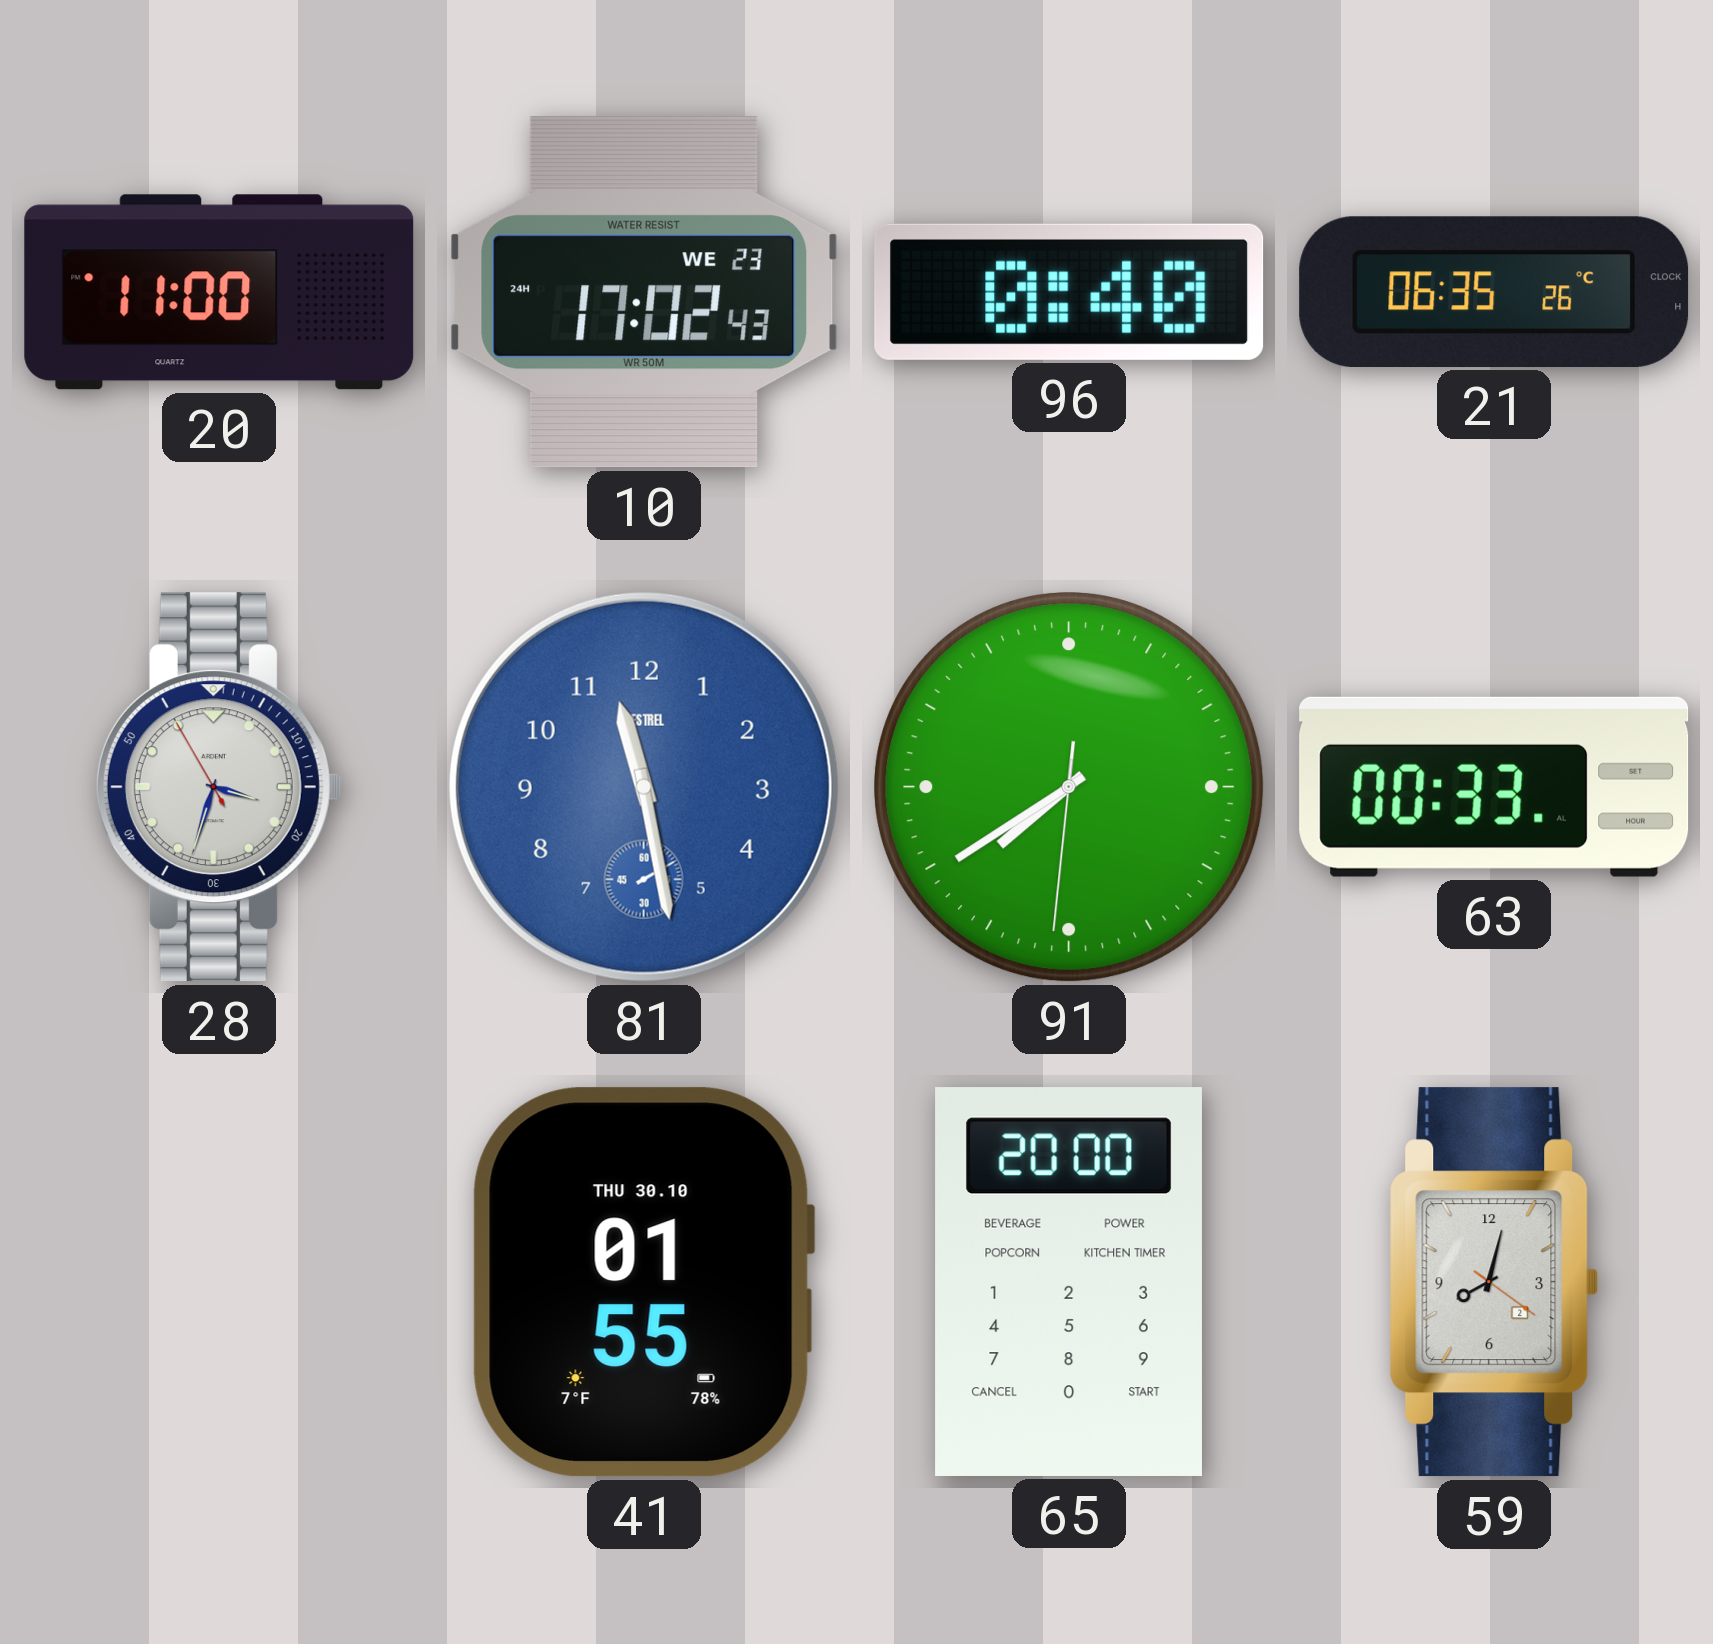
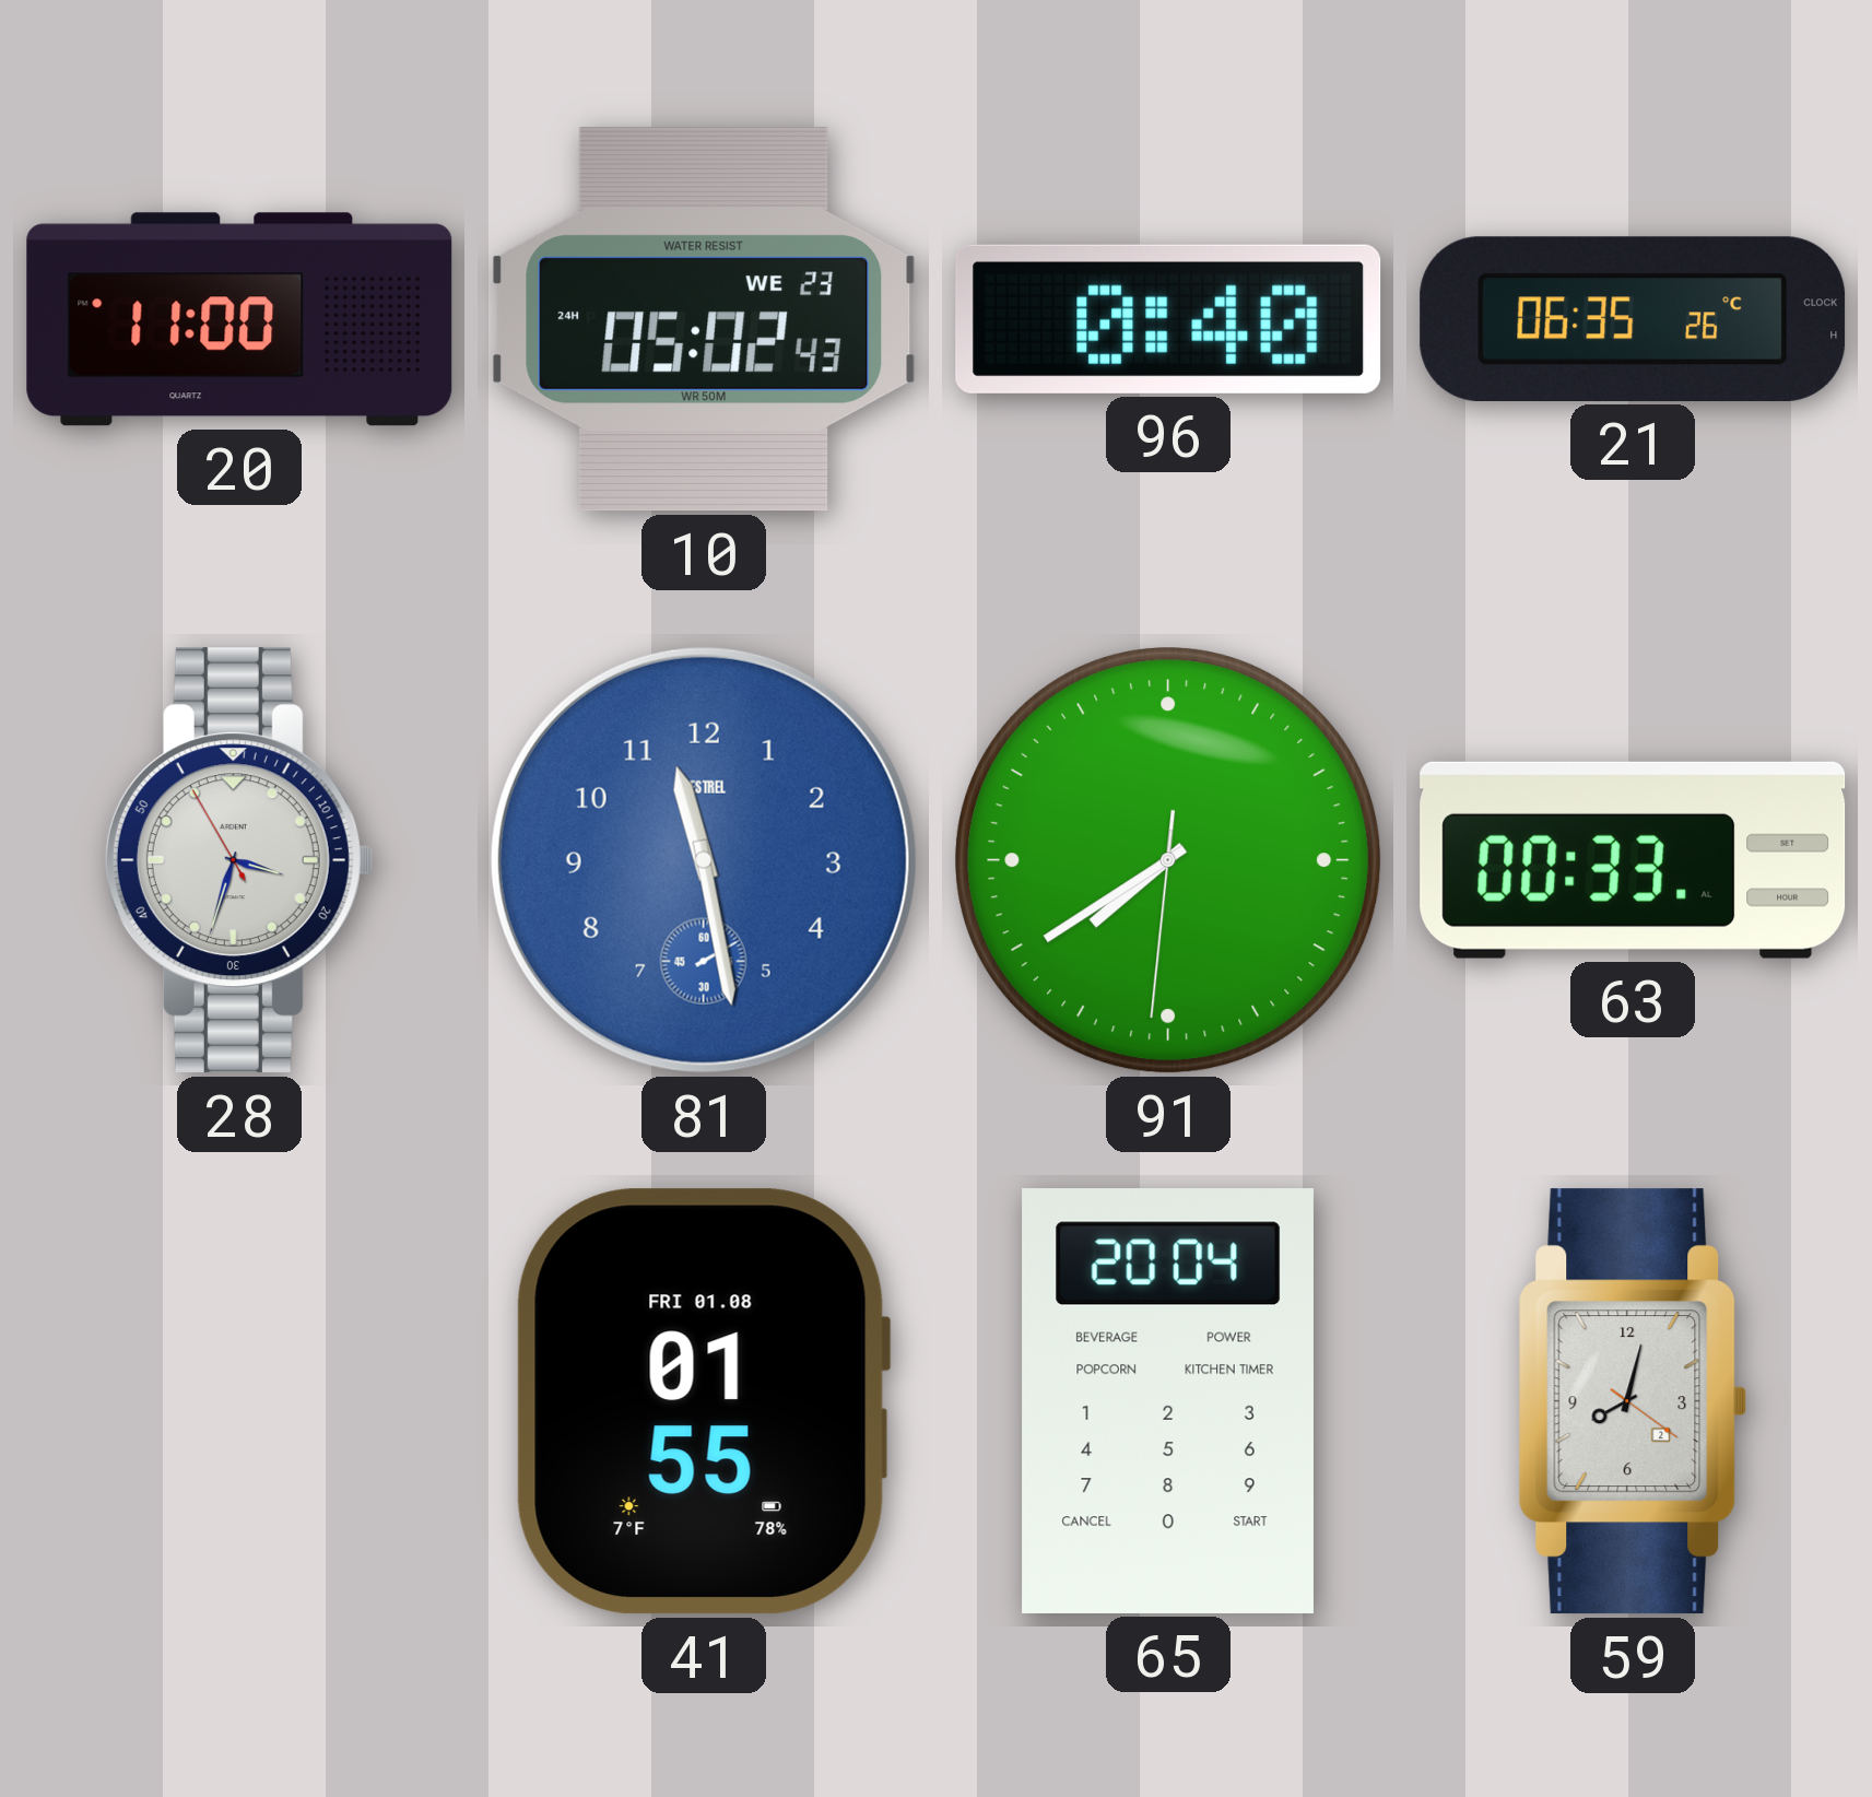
10: 17:02 -> 05:02 (704, 319)
41 date: THU 30.10 -> FRI 01.08 (704, 1401)
65: 20:00 -> 20:04 (1168, 1401)
